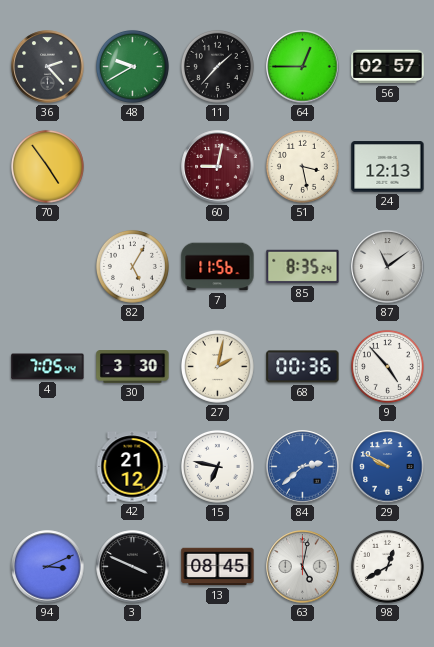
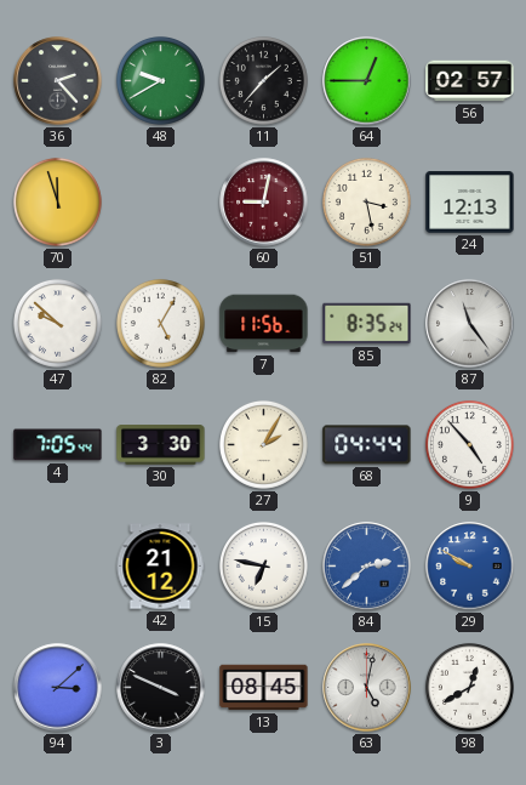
70: 4:54 -> 11:57 (57, 201)
47: none -> 9:52 (57, 323)
87: 11:09 -> 11:24 (470, 324)
27: 2:02 -> 2:05 (263, 444)
68: 00:36 -> 04:44 (367, 445)
94: 3:11 -> 3:08 (58, 688)
